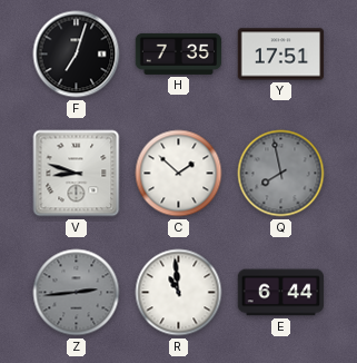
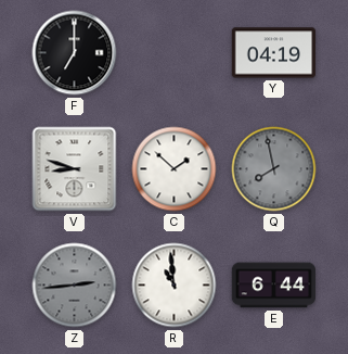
F: 7:03 -> 7:00 (75, 53)
H: 7:35 -> none (179, 53)
Y: 17:51 -> 04:19 (274, 53)
